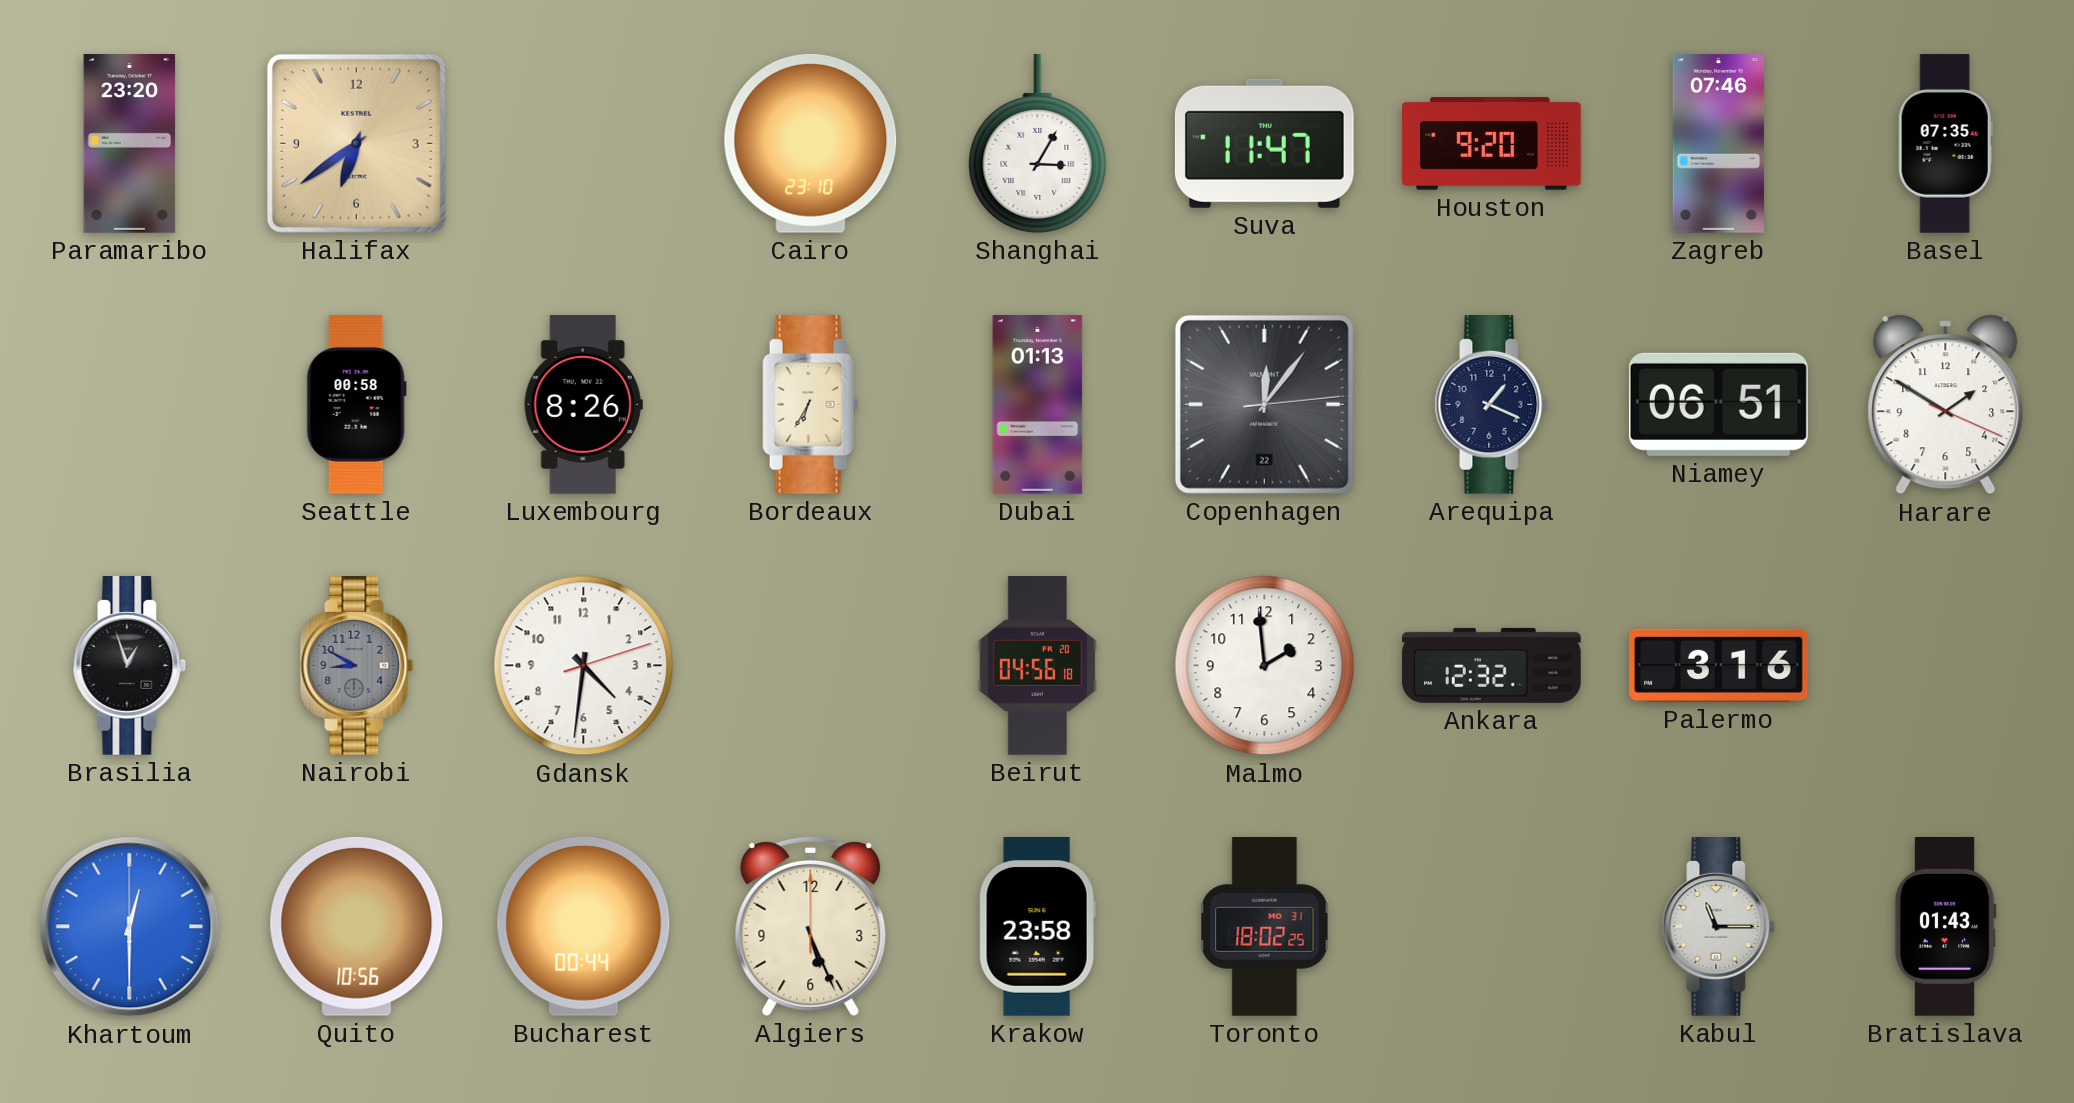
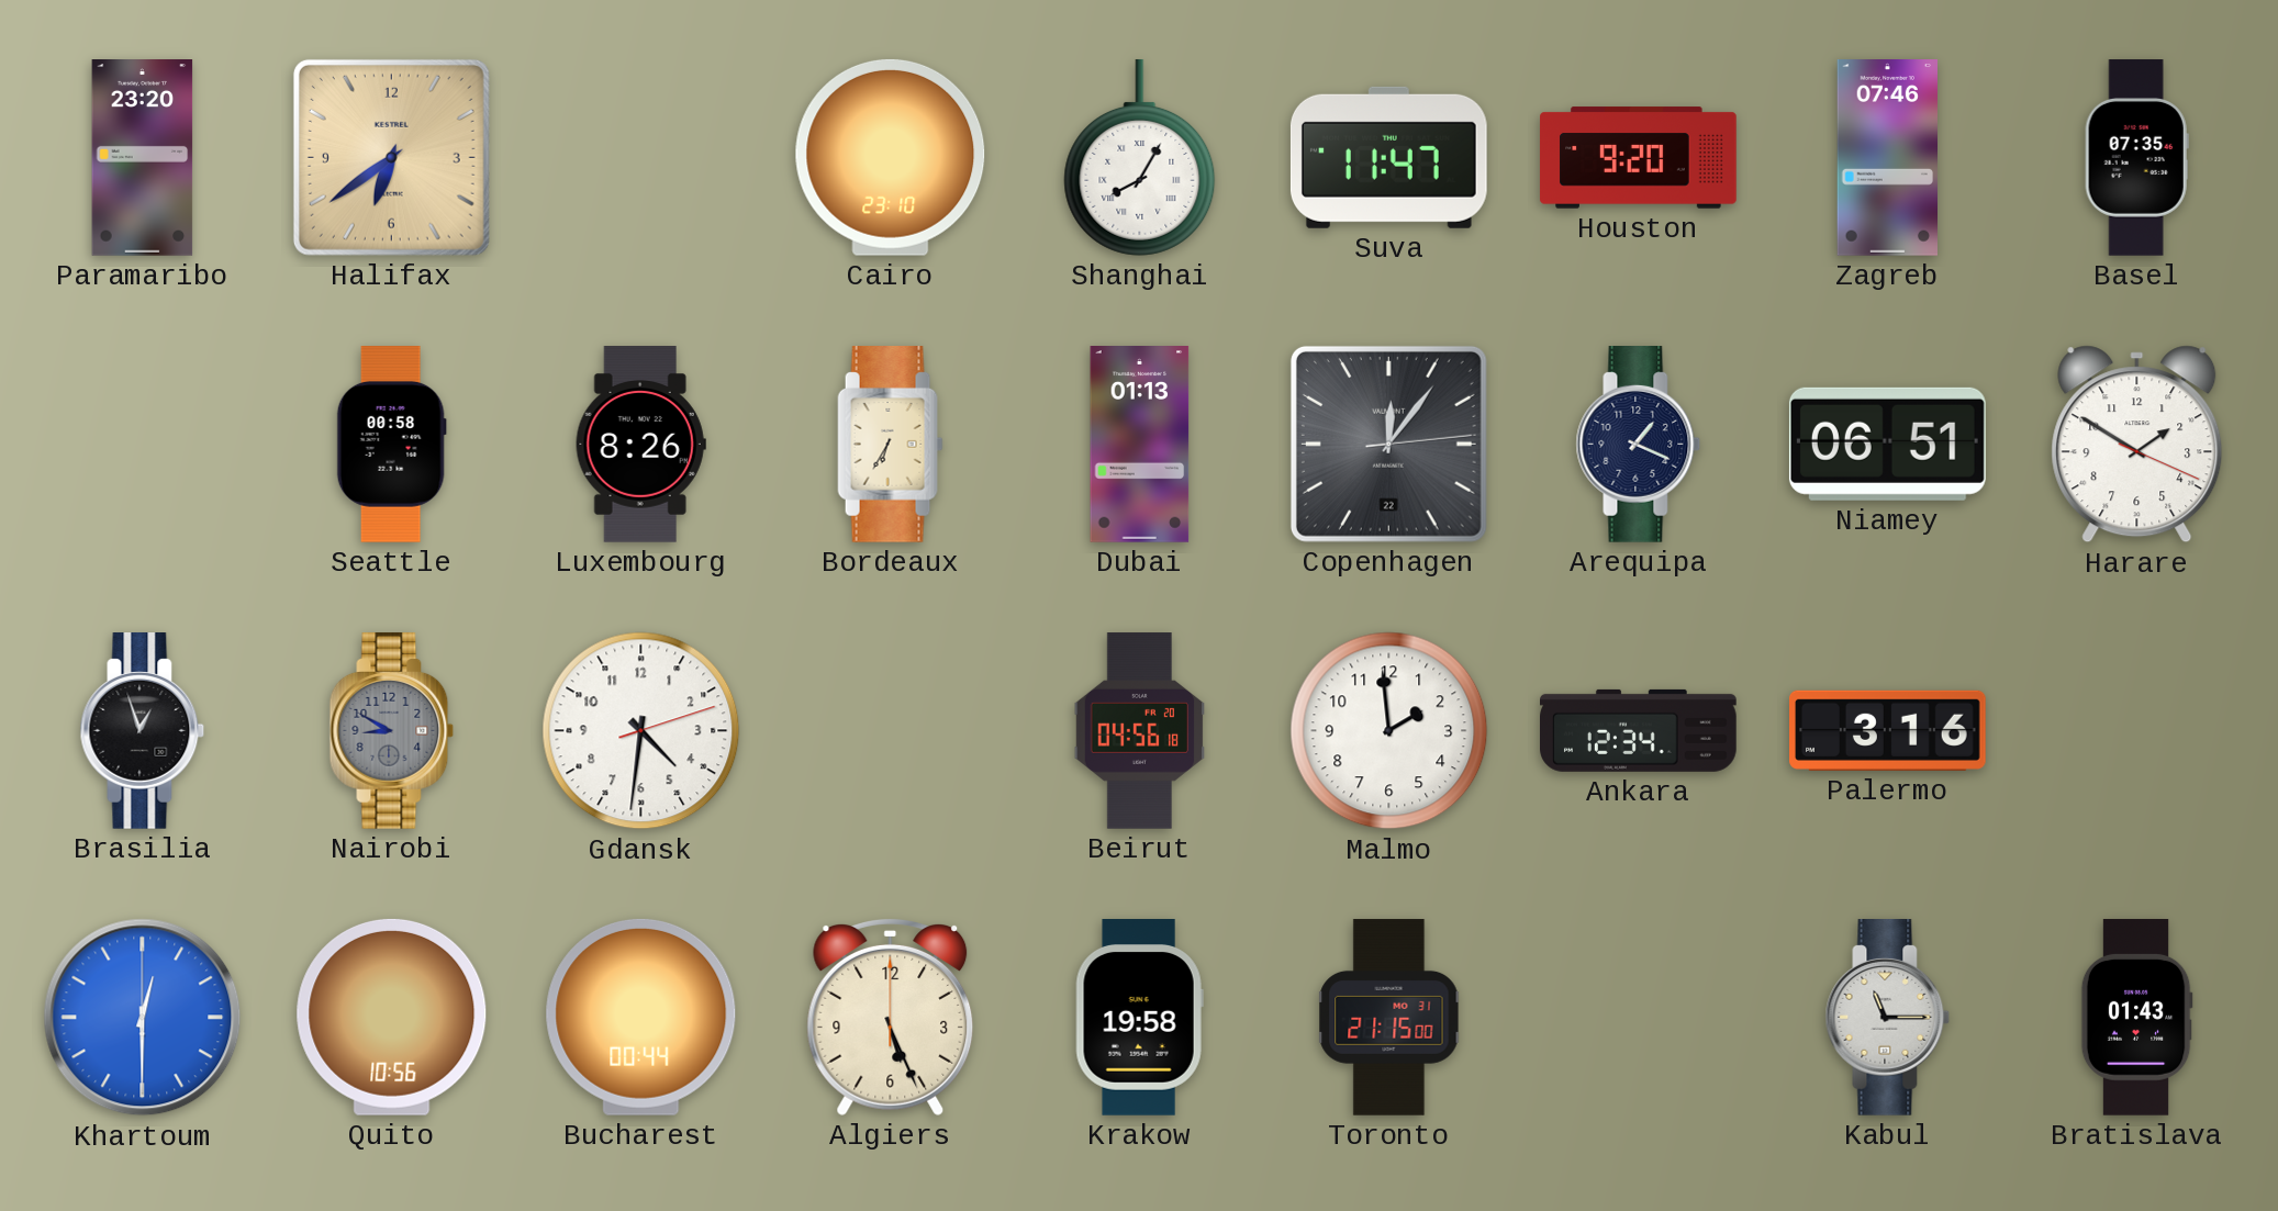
Shanghai: 3:05 -> 8:05 (1140, 157)
Ankara: 12:32 -> 12:34 (1639, 730)
Krakow: 23:58 -> 19:58 (1139, 1018)
Toronto: 18:02 -> 21:15 (1389, 1018)
